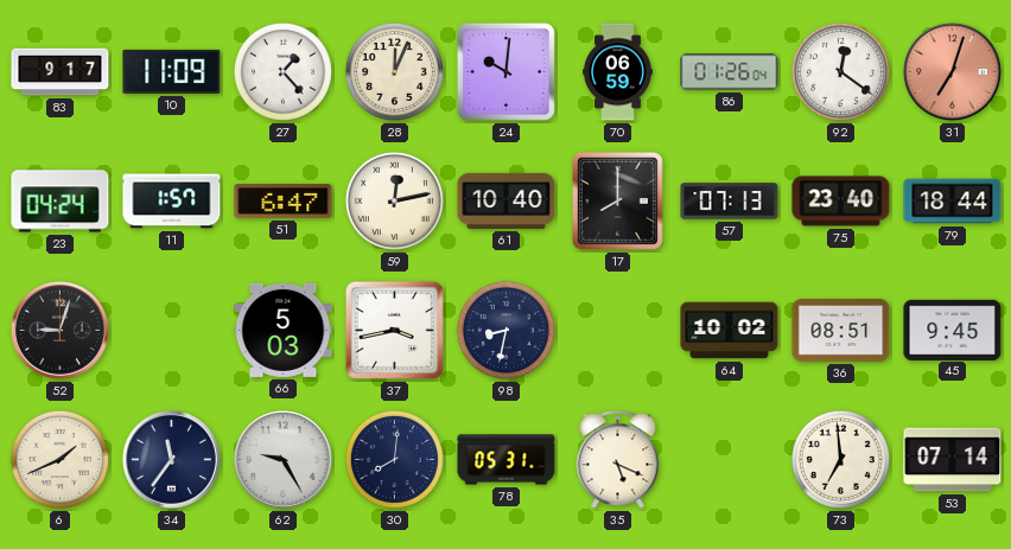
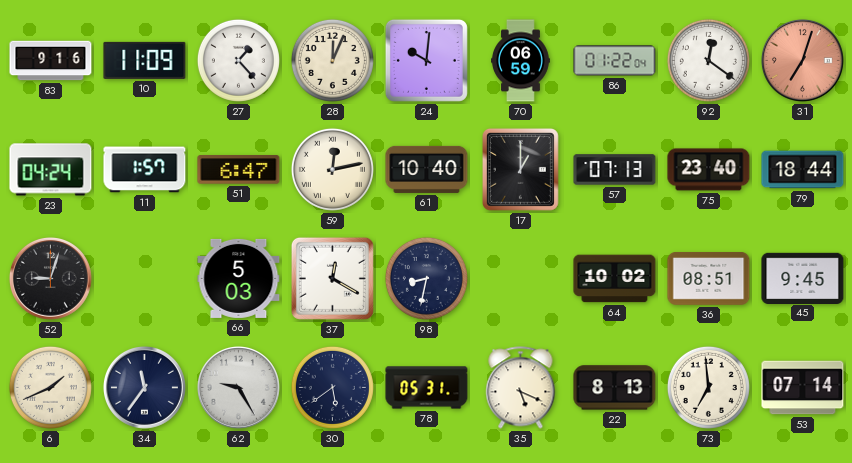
83: 9:17 -> 9:16 (51, 61)
86: 01:26 -> 01:22 (615, 61)
17: 8:00 -> 1:00 (520, 169)
37: 3:43 -> 12:20 (332, 278)
30: 8:01 -> 5:39 (332, 387)
22: none -> 8:13 (615, 388)
